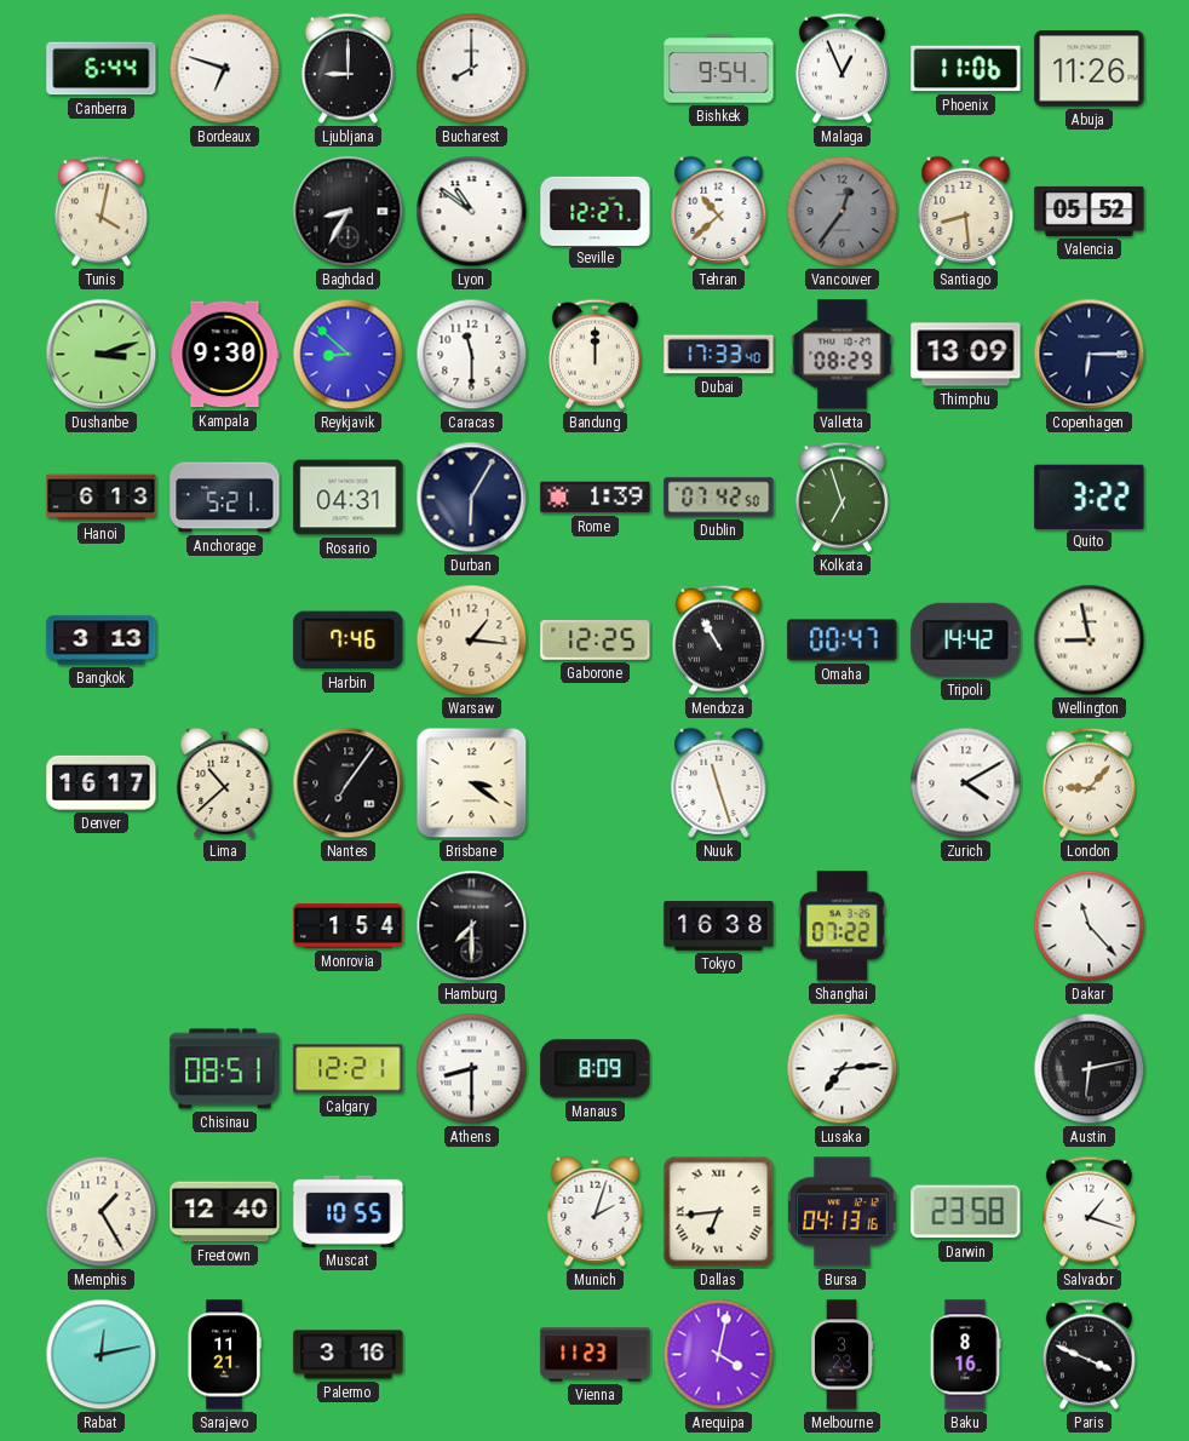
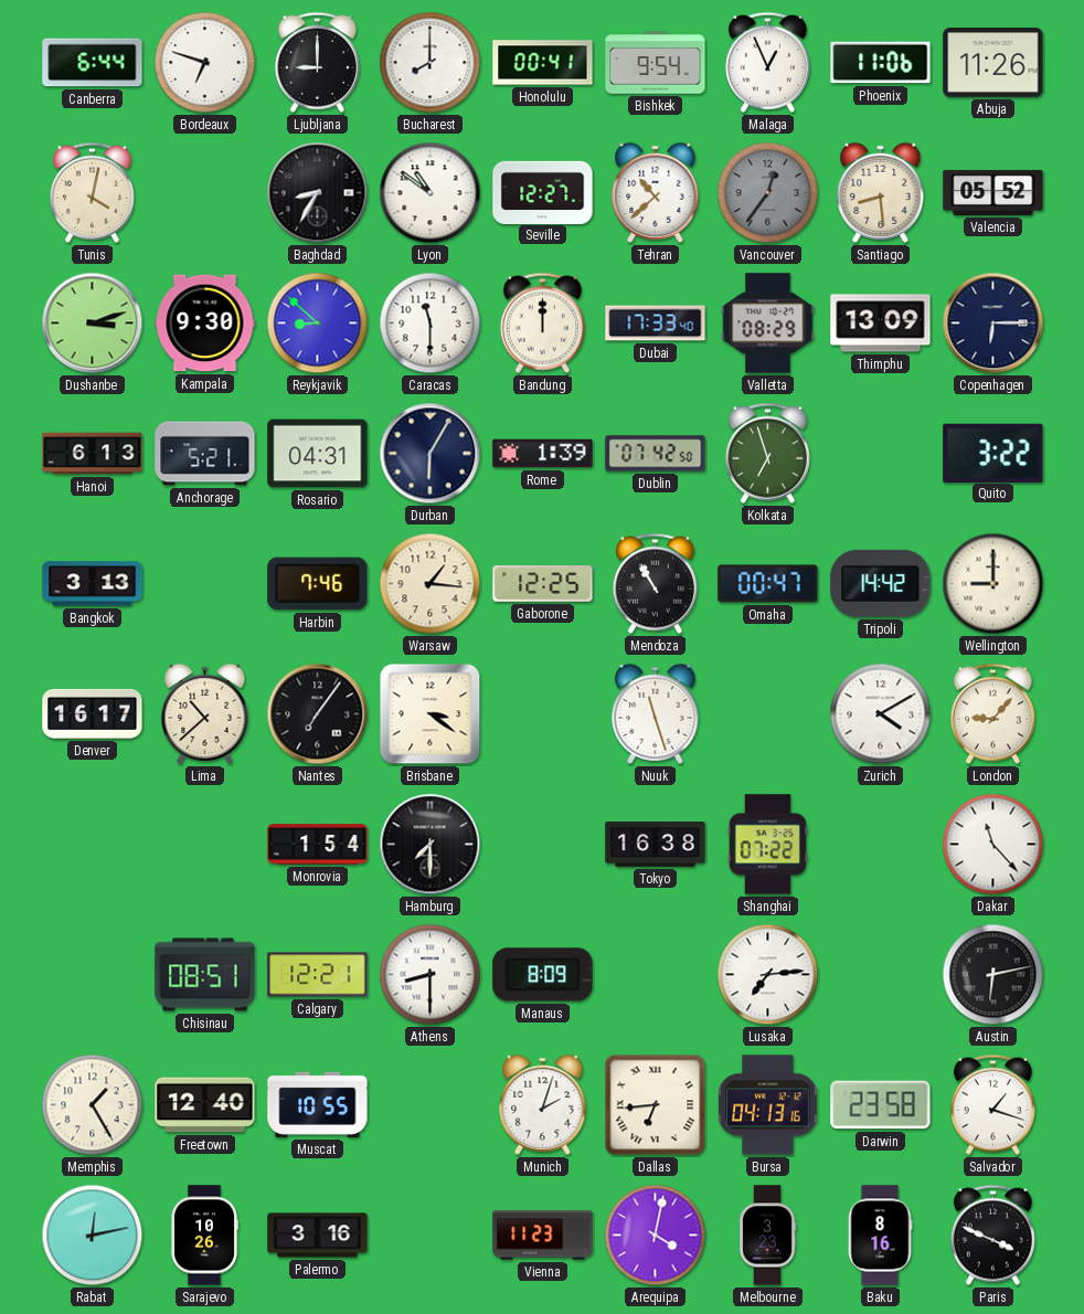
Honolulu: none -> 00:41 (543, 63)
Wellington: 8:58 -> 9:00 (993, 584)
Sarajevo: 11:21 -> 10:26 (204, 1236)
